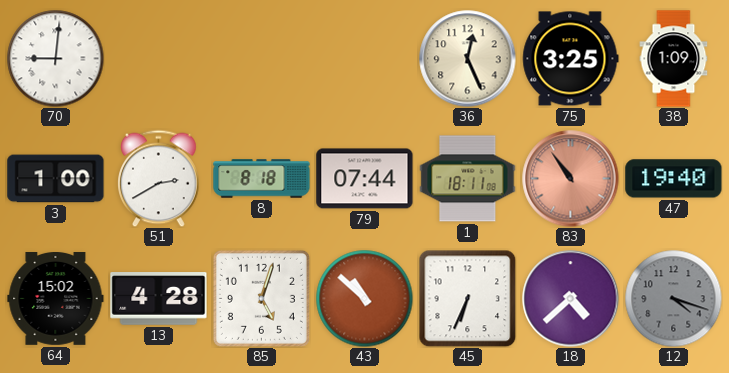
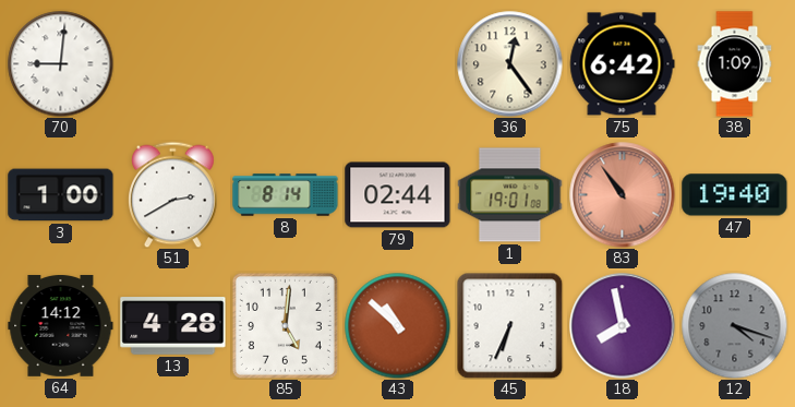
36: 12:26 -> 12:24 (510, 64)
75: 3:25 -> 6:42 (623, 64)
8: 8:18 -> 8:14 (286, 195)
79: 07:44 -> 02:44 (398, 195)
1: 18:11 -> 19:01 (510, 195)
64: 15:02 -> 14:12 (61, 326)
85: 5:03 -> 5:01 (285, 325)
18: 4:38 -> 7:58 (623, 326)
